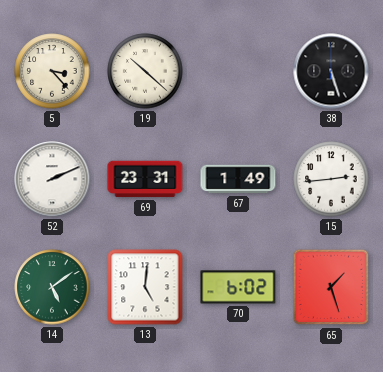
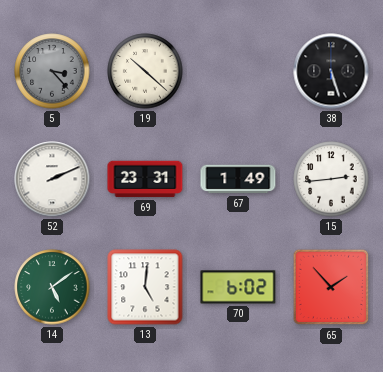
5 dial: cream -> grey (52, 71)
65: 1:27 -> 1:53 (331, 287)
